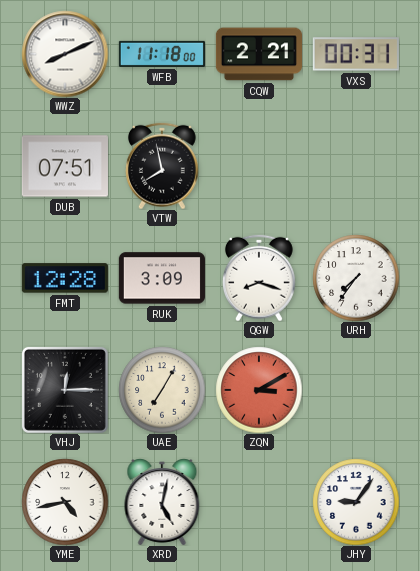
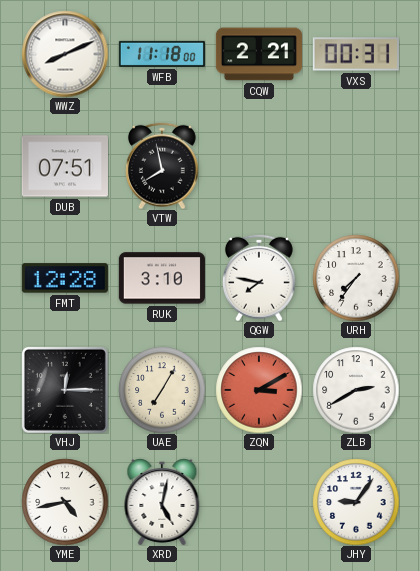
RUK: 3:09 -> 3:10 (162, 278)
QGW: 8:18 -> 7:47 (260, 278)
ZLB: none -> 2:40 (356, 390)
